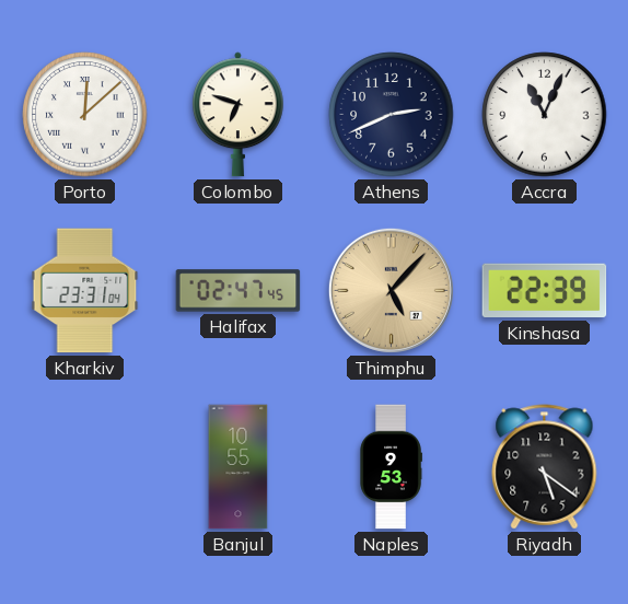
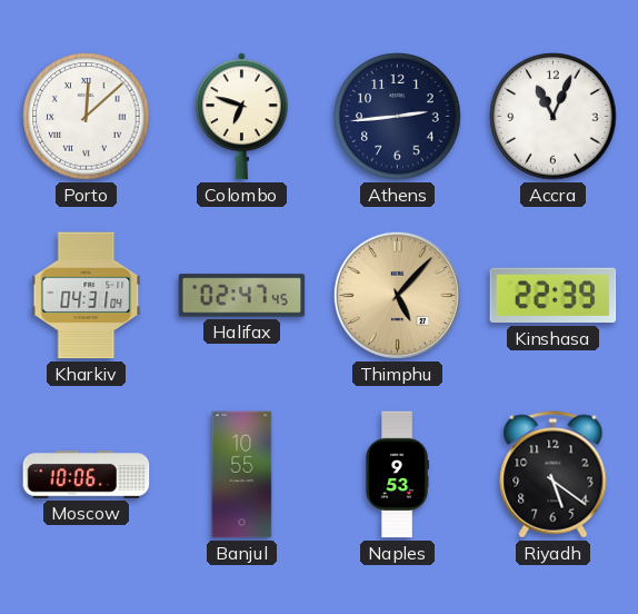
Athens: 2:41 -> 2:44 (398, 117)
Kharkiv: 23:31 -> 04:31 (87, 296)
Moscow: none -> 10:06 (87, 475)
